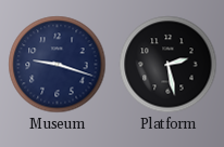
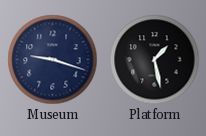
Platform: 2:28 -> 1:28 (155, 60)
